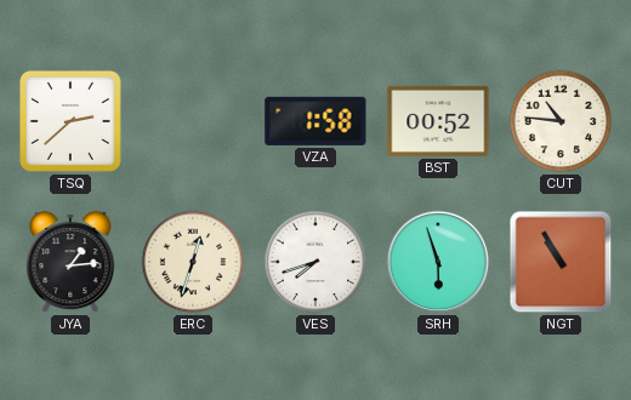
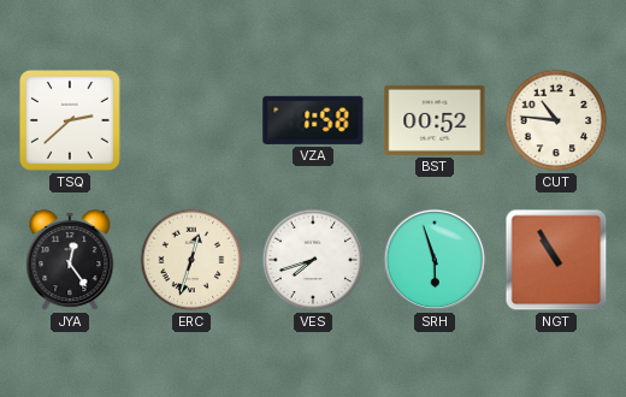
JYA: 1:14 -> 12:24 (70, 261)
